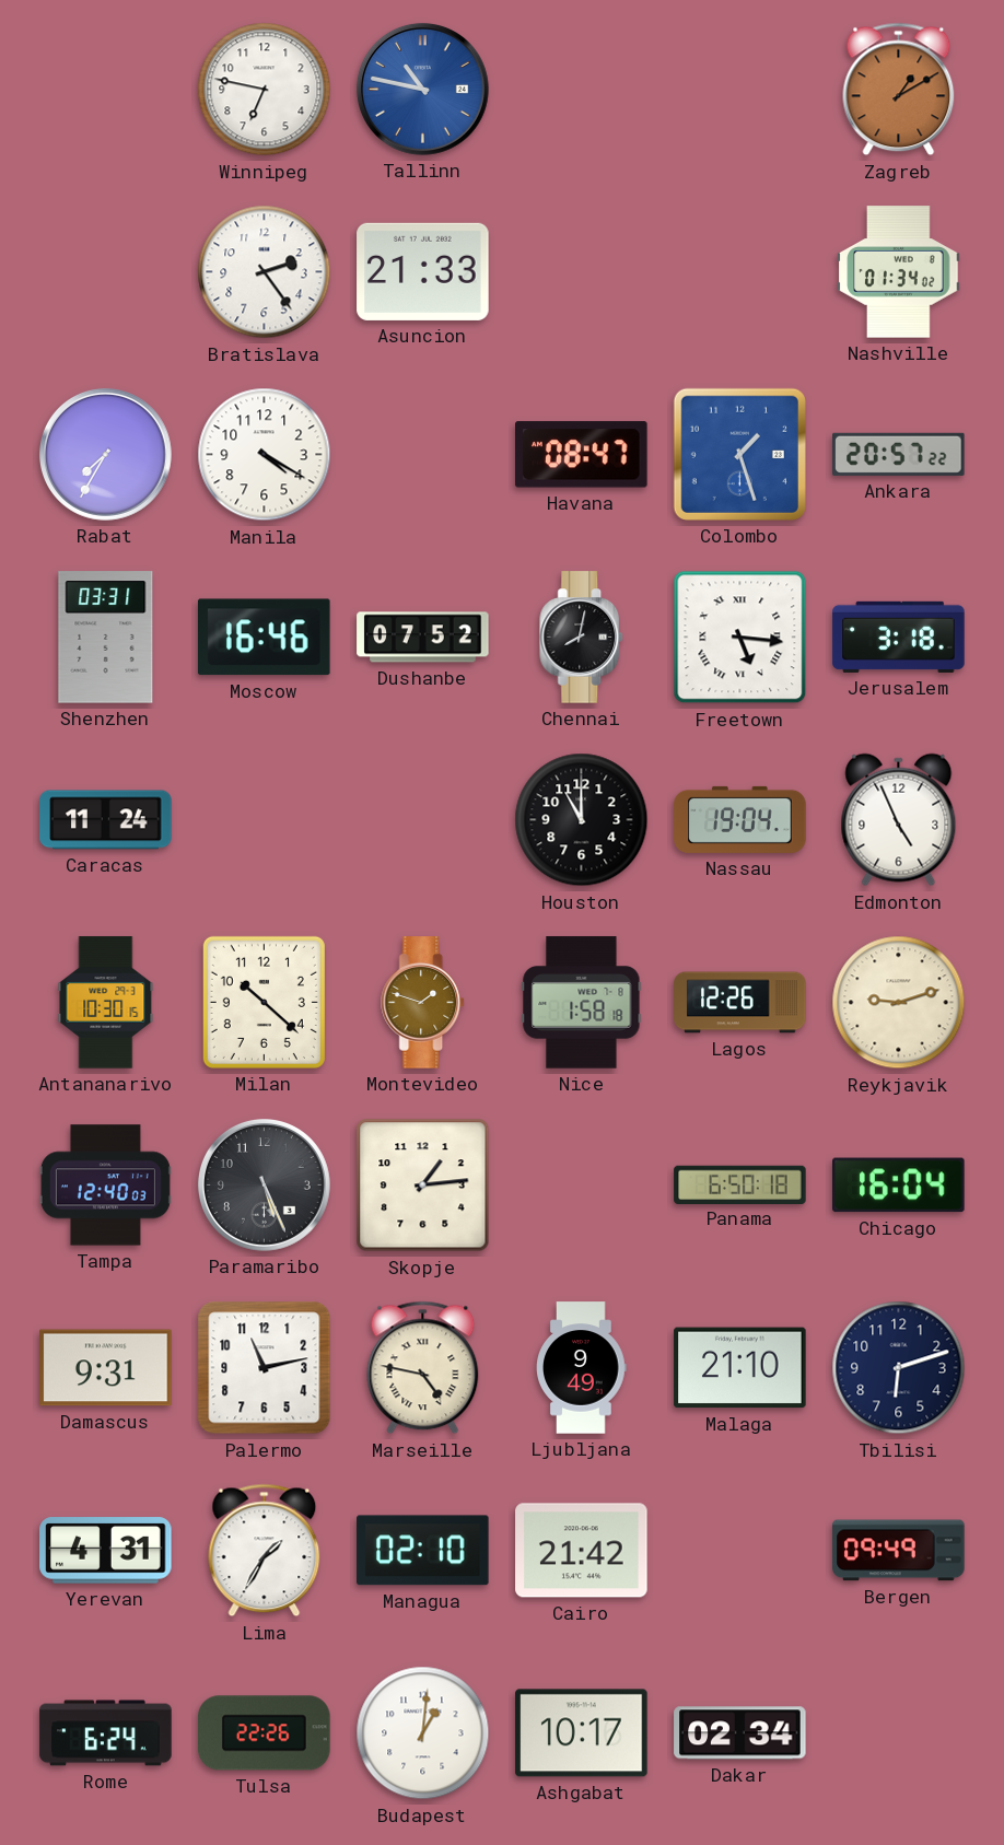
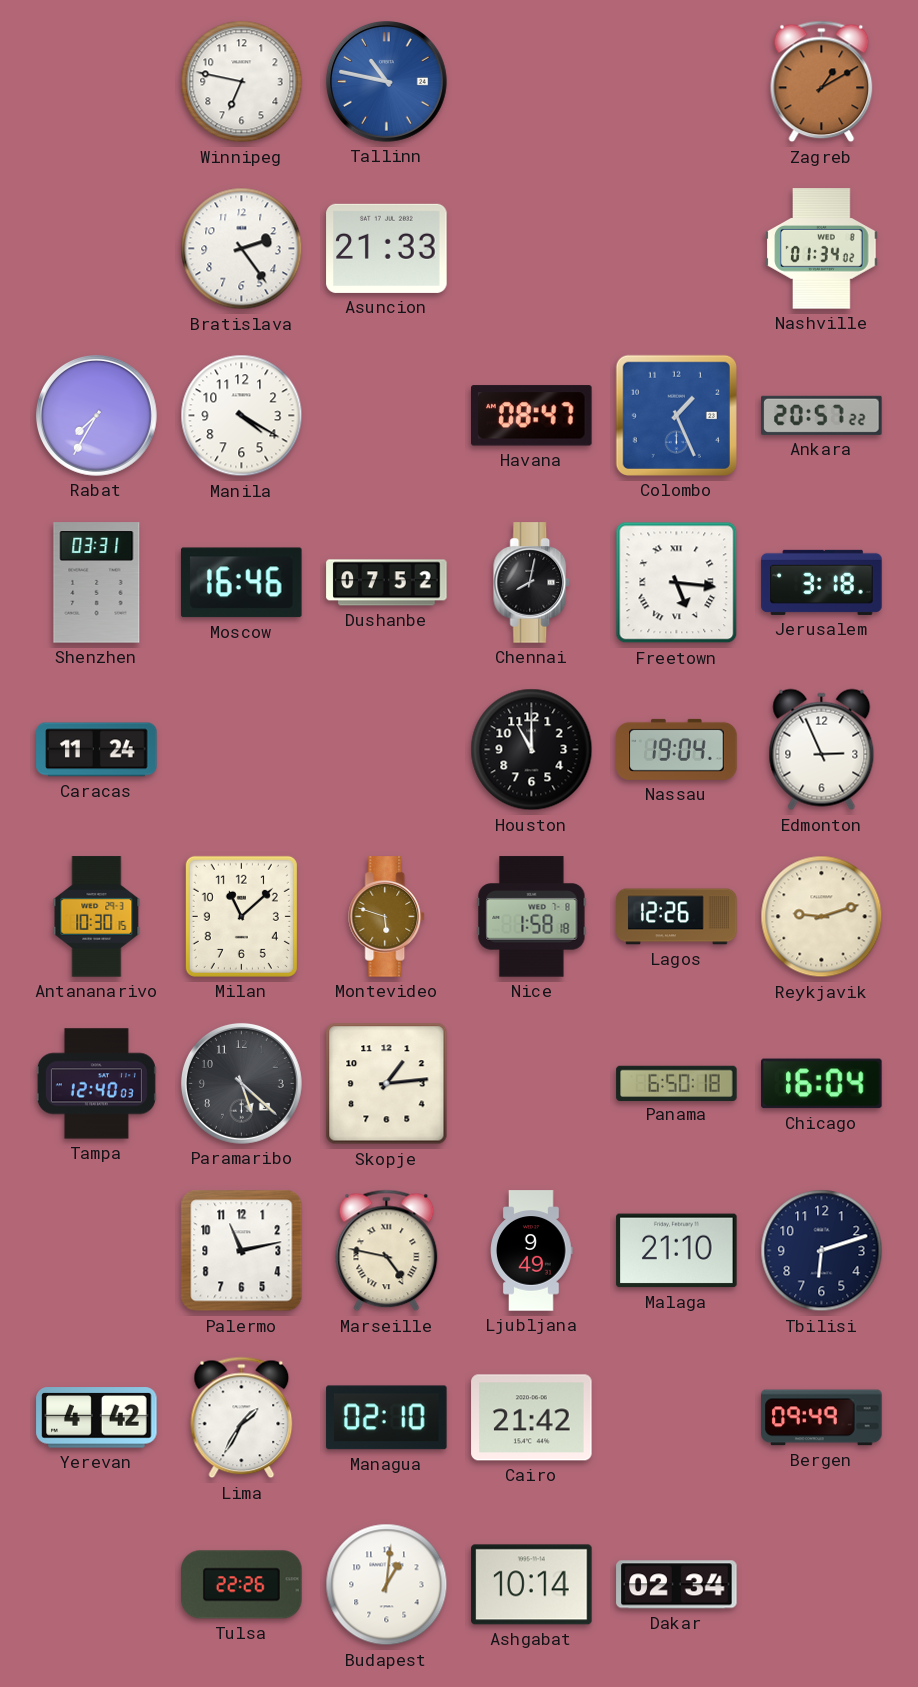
Colombo: 1:27 -> 1:26 (676, 415)
Edmonton: 4:56 -> 2:56 (822, 750)
Milan: 10:22 -> 11:08 (241, 916)
Montevideo: 1:48 -> 5:48 (387, 917)
Paramaribo: 5:26 -> 5:22 (241, 1083)
Damascus: 9:31 -> none (106, 1368)
Yerevan: 4:31 -> 4:42 (97, 1418)
Rome: 6:24 -> none (106, 1733)
Ashgabat: 10:17 -> 10:14 (532, 1585)
